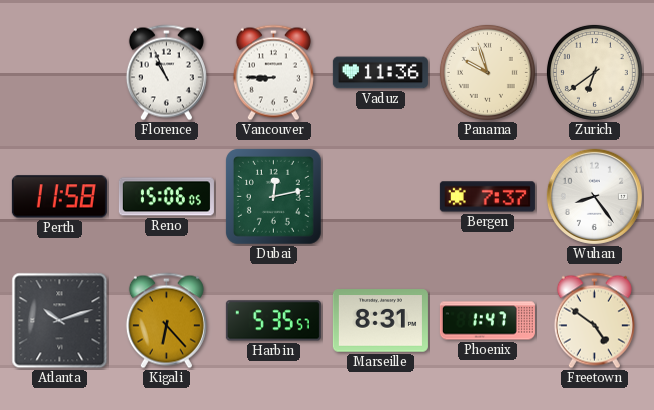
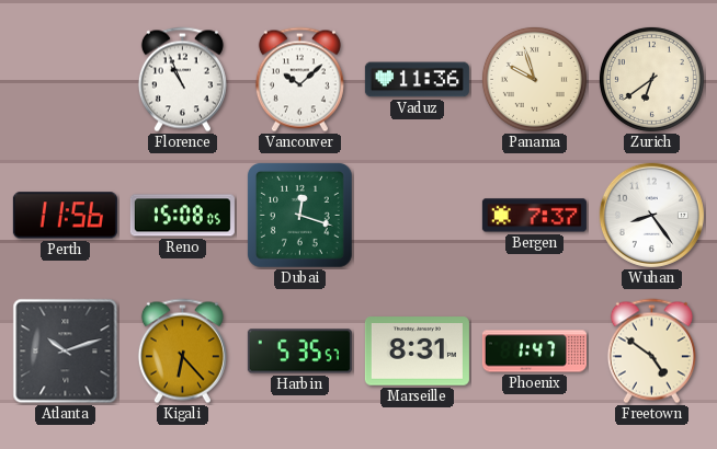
Vancouver: 8:45 -> 10:08 (299, 80)
Perth: 11:58 -> 11:56 (65, 216)
Reno: 15:06 -> 15:08 (182, 216)
Dubai: 12:13 -> 12:18 (299, 215)
